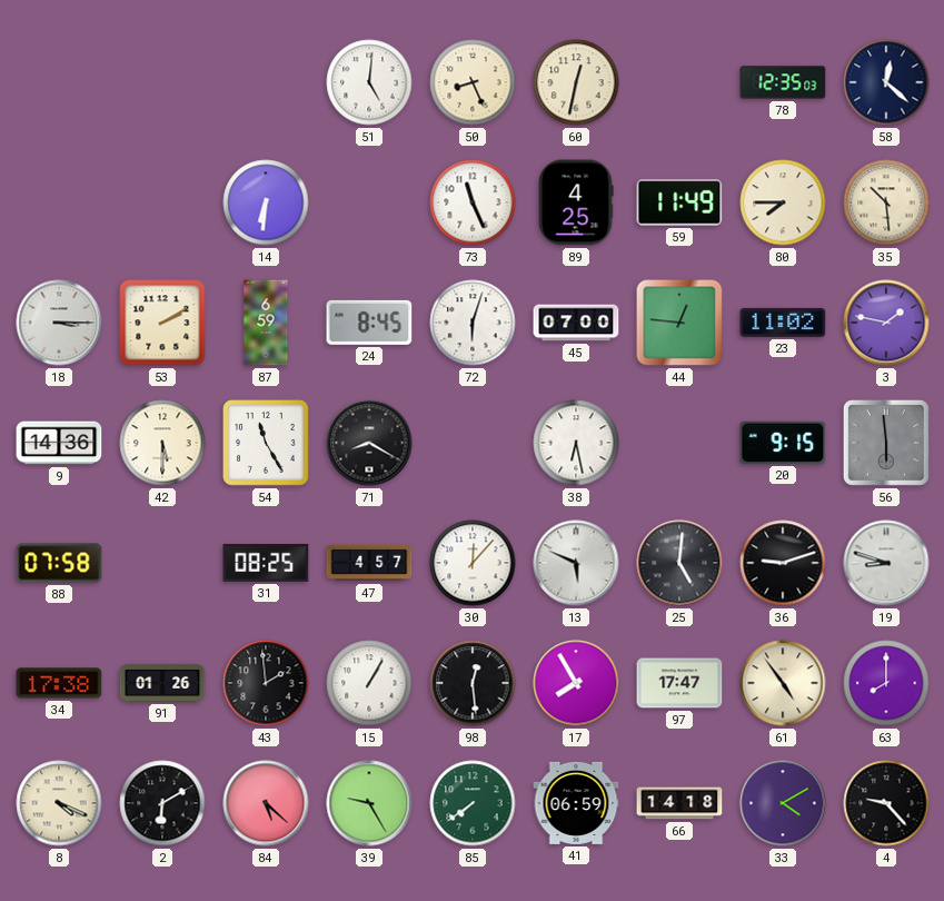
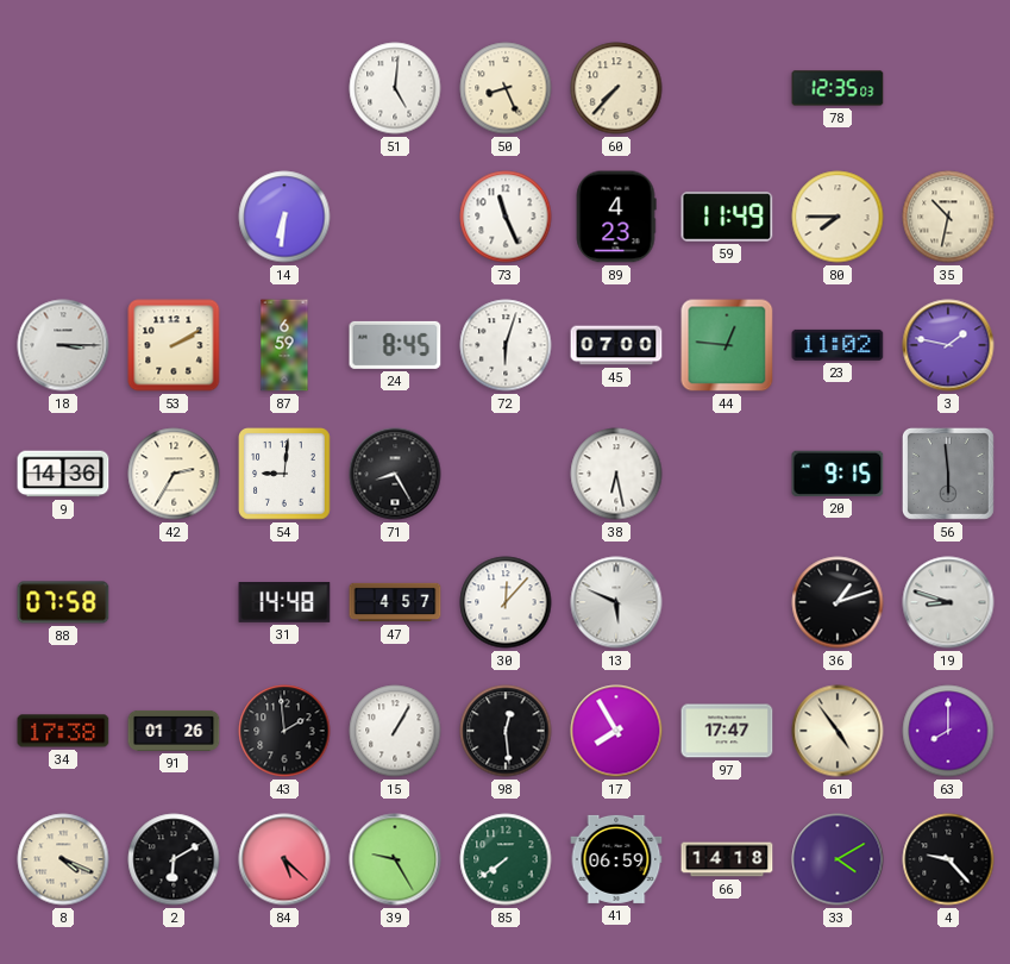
60: 12:32 -> 7:37 (616, 88)
58: 12:22 -> none (886, 82)
89: 4:25 -> 4:23 (616, 217)
35: 10:29 -> 10:32 (948, 217)
42: 5:30 -> 2:35 (174, 474)
54: 11:25 -> 9:01 (284, 474)
71: 8:20 -> 8:25 (395, 474)
31: 08:25 -> 14:48 (284, 603)
25: 5:01 -> none (679, 563)
36: 9:12 -> 1:12 (838, 602)
